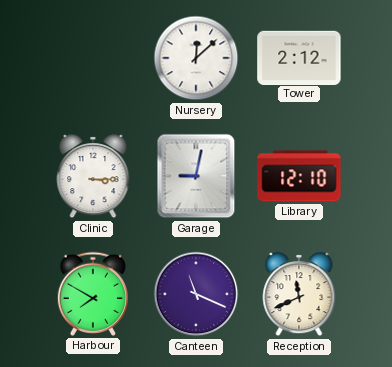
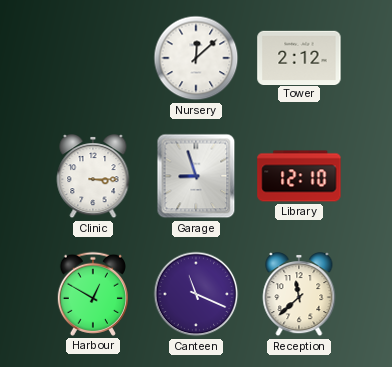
Garage: 9:02 -> 8:57 (196, 176)
Harbour: 7:50 -> 12:50 (93, 294)
Reception: 11:41 -> 11:38 (299, 295)
